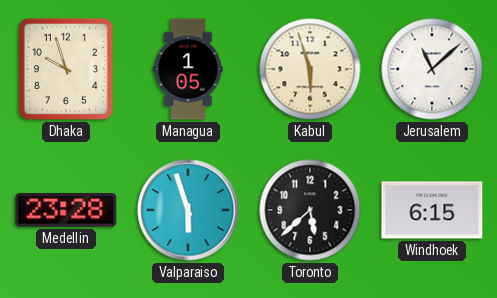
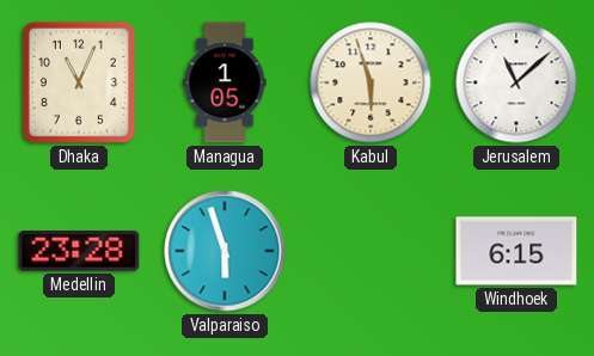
Dhaka: 9:57 -> 11:04 (79, 82)
Toronto: 5:38 -> none (310, 210)
